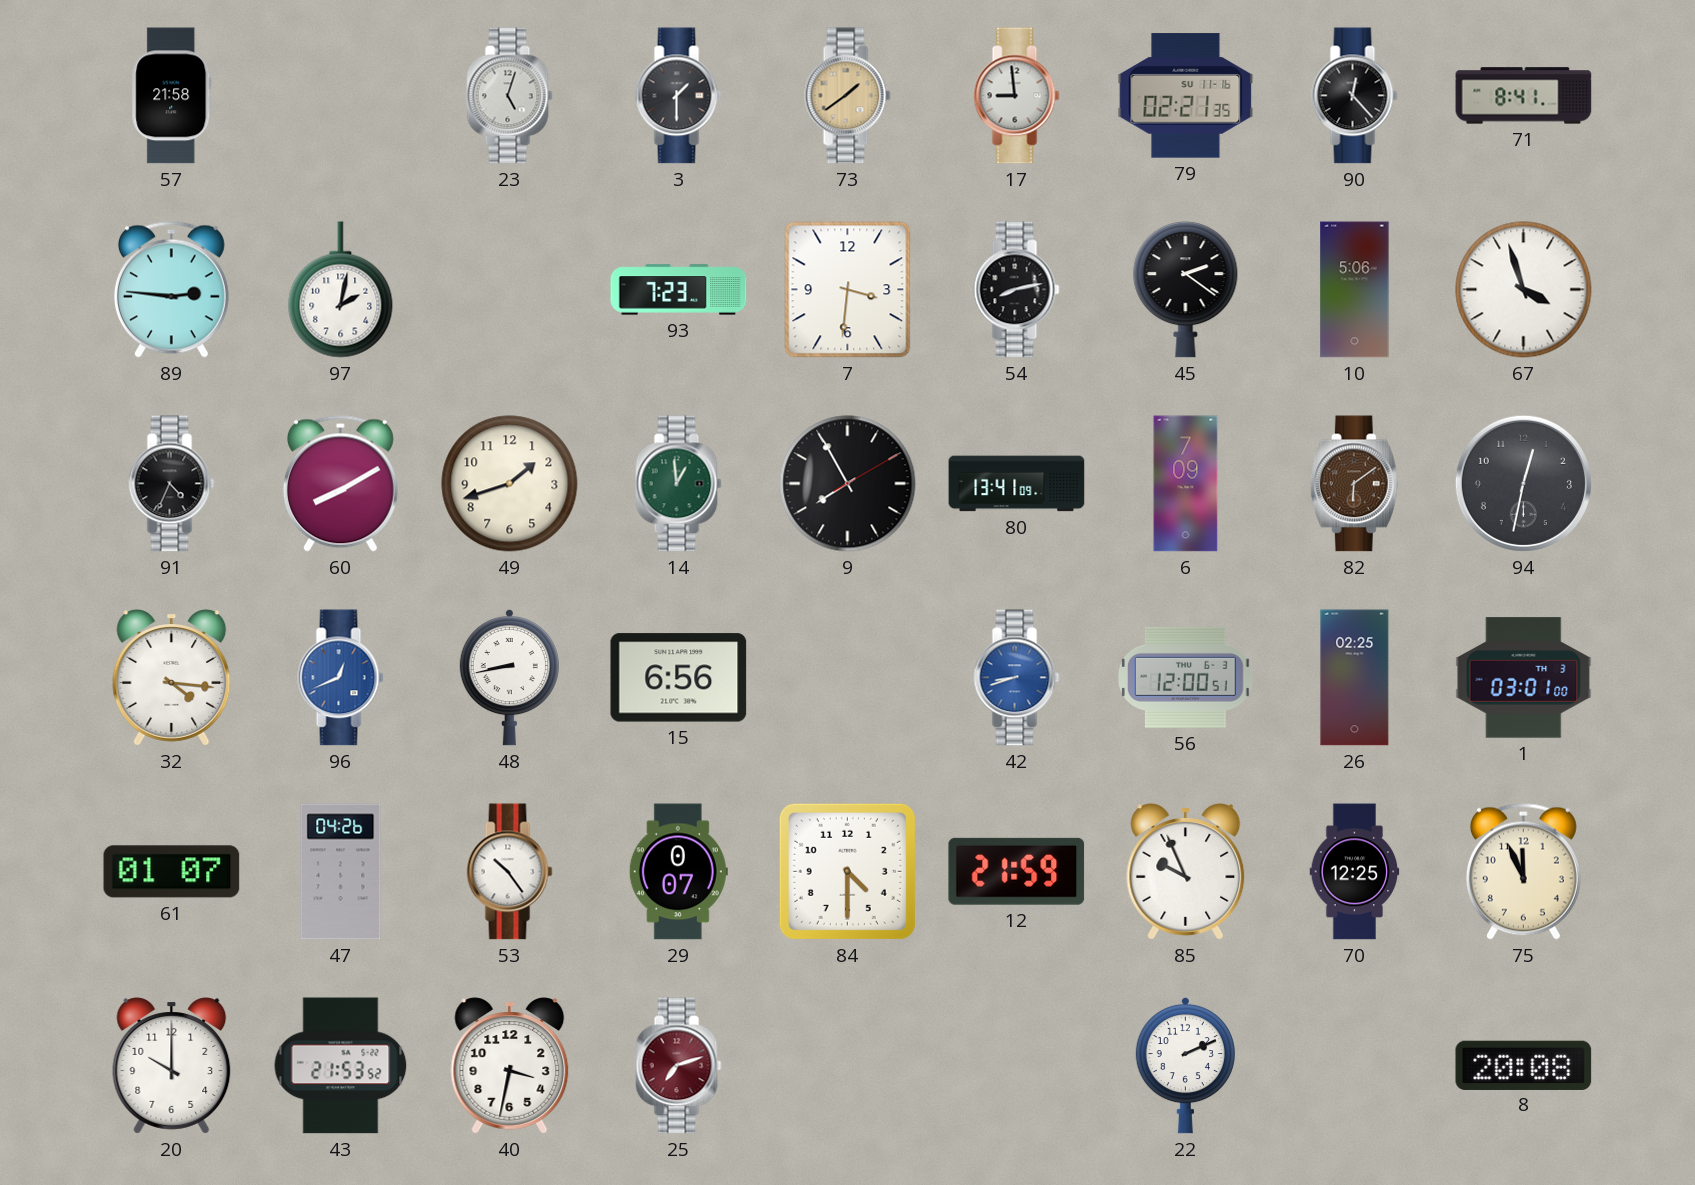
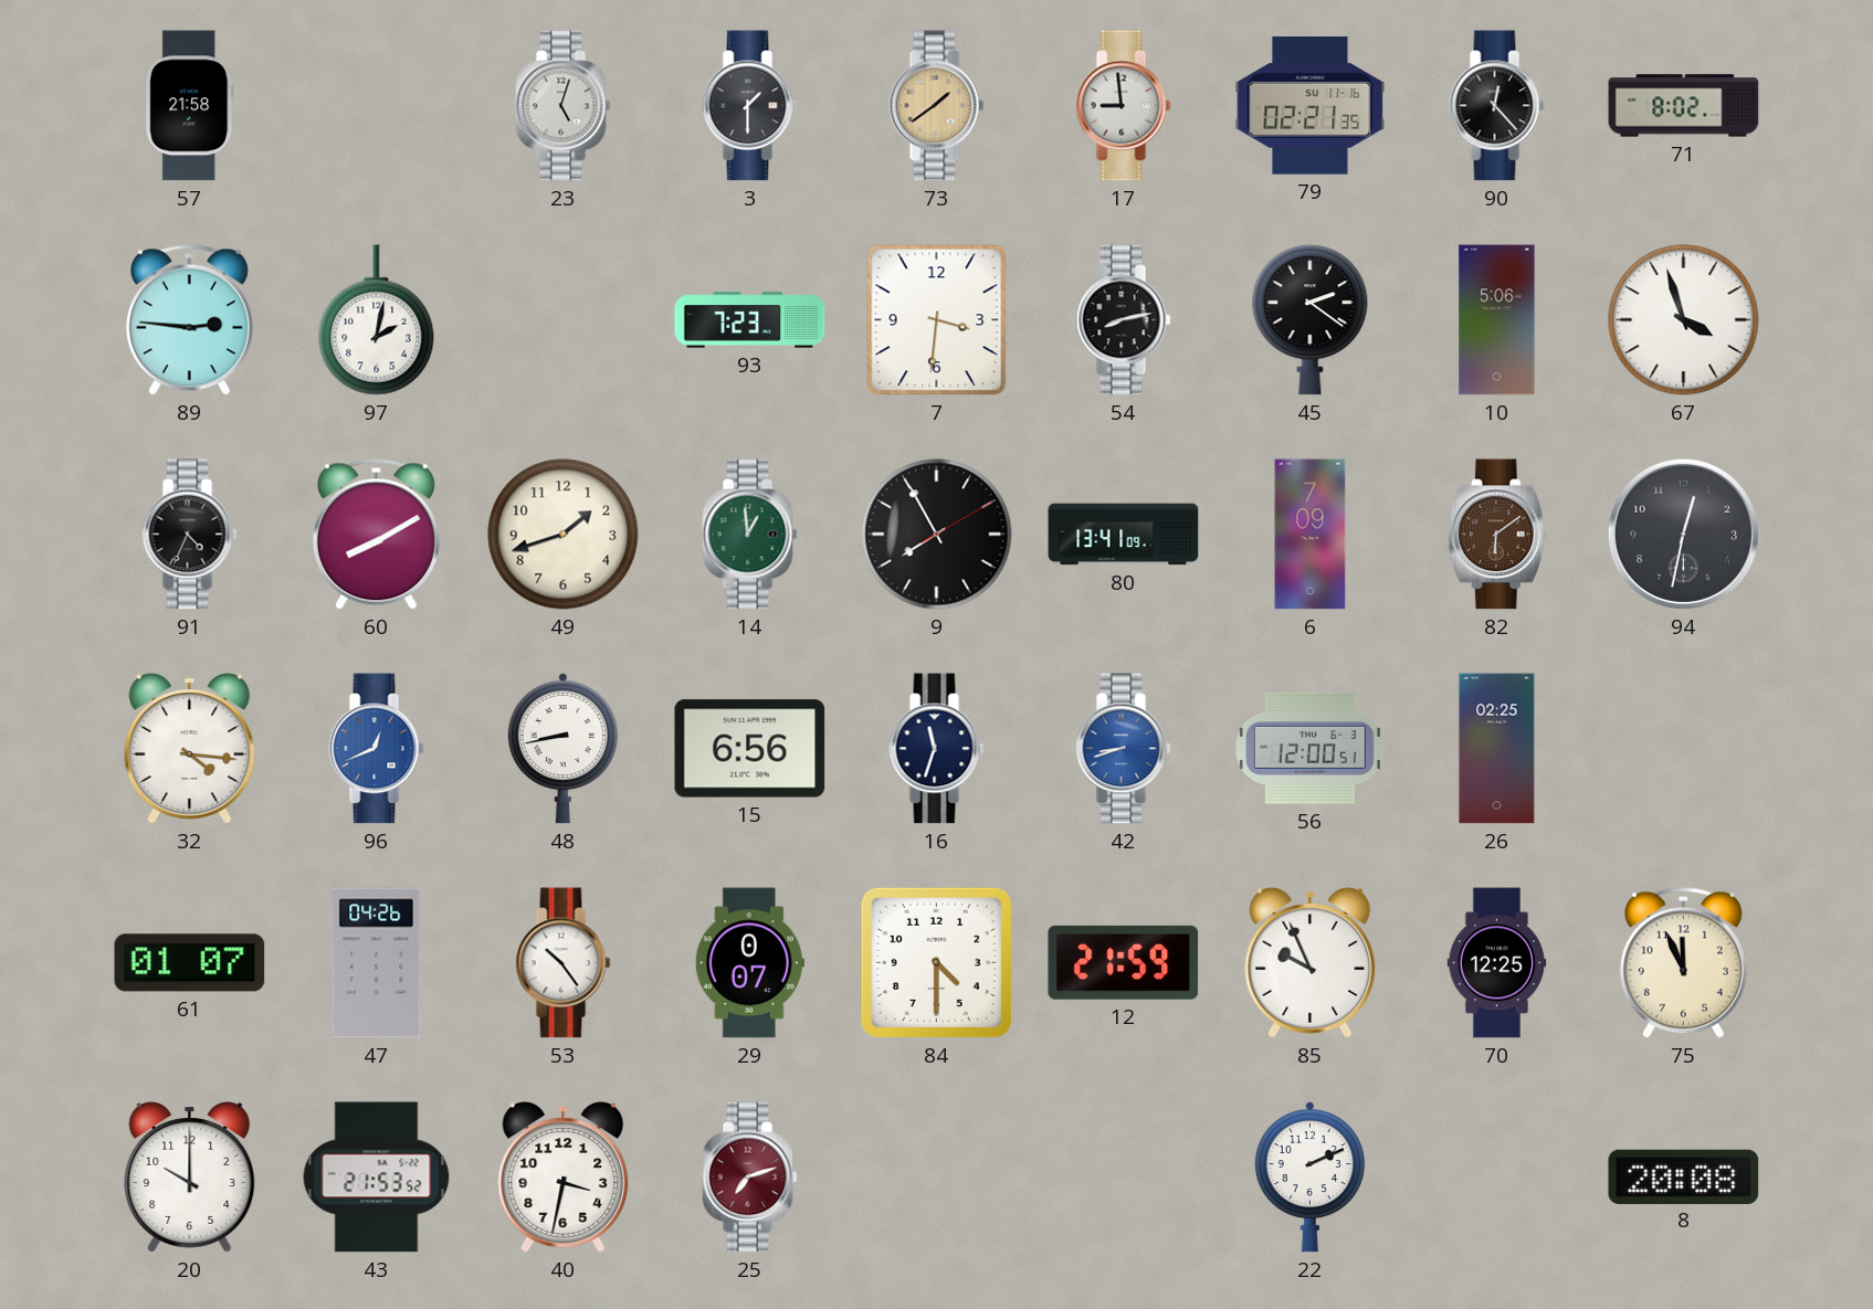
71: 8:41 -> 8:02 (1684, 106)
16: none -> 11:33 (937, 749)
1: 03:01 -> none (1524, 678)
